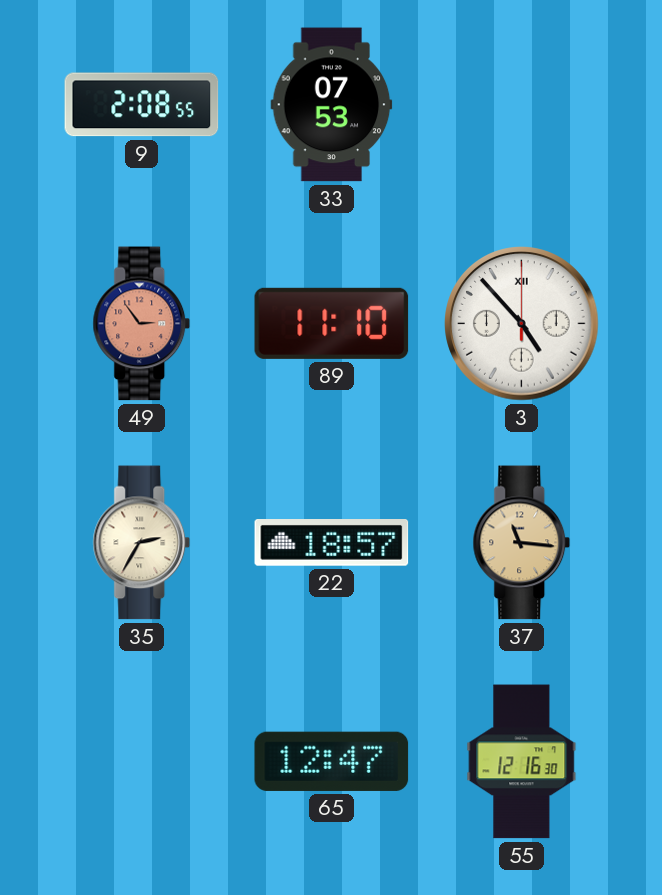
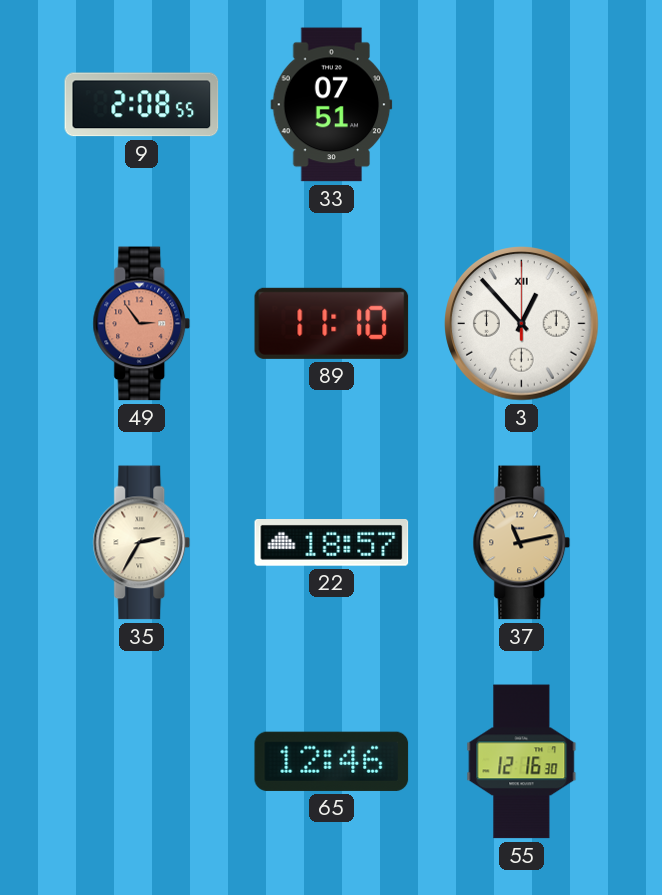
33: 07:53 -> 07:51 (332, 105)
3: 4:53 -> 12:53 (522, 324)
37: 11:16 -> 11:13 (522, 543)
65: 12:47 -> 12:46 (332, 761)
